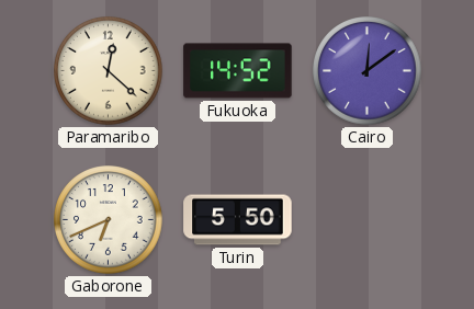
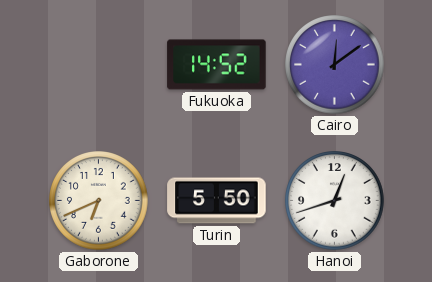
Paramaribo: 12:22 -> none (109, 71)
Hanoi: none -> 12:42 (335, 201)
